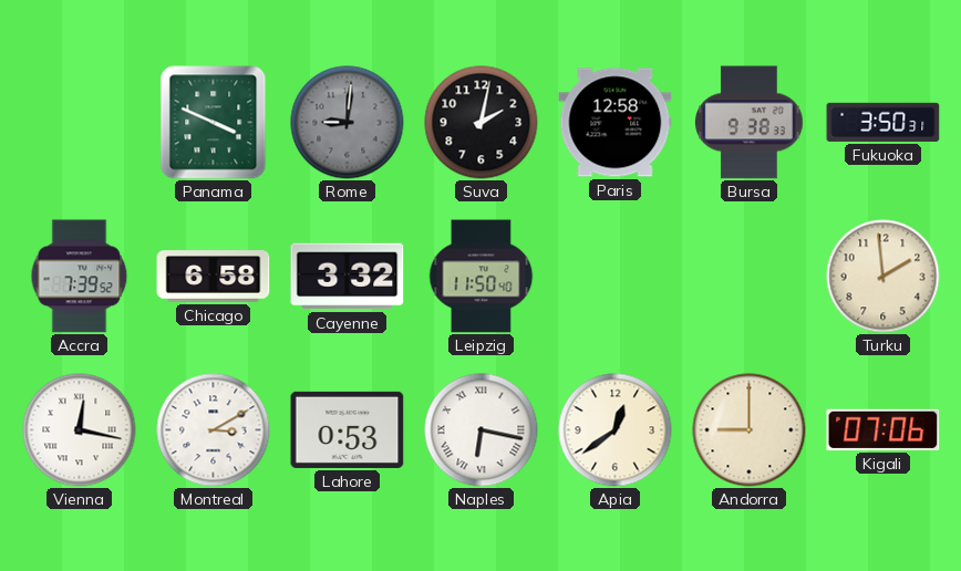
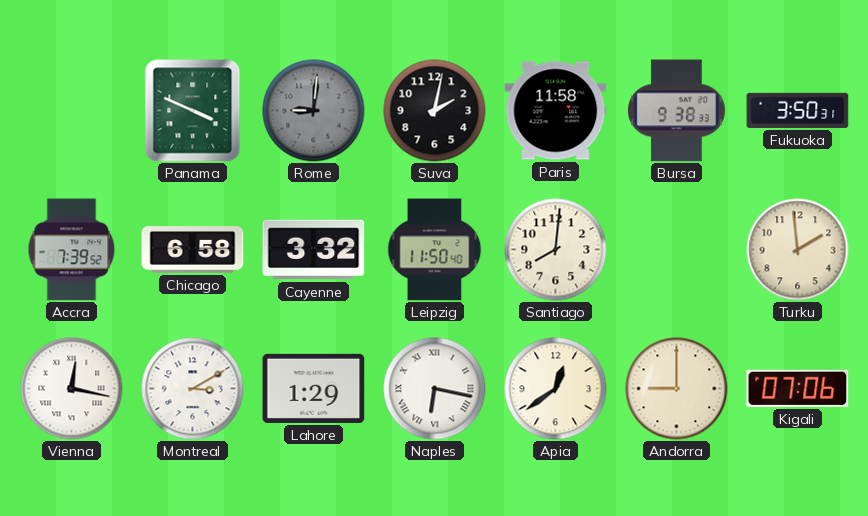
Paris: 12:58 -> 11:58 (556, 111)
Santiago: none -> 8:01 (556, 250)
Lahore: 0:53 -> 1:29 (314, 388)
